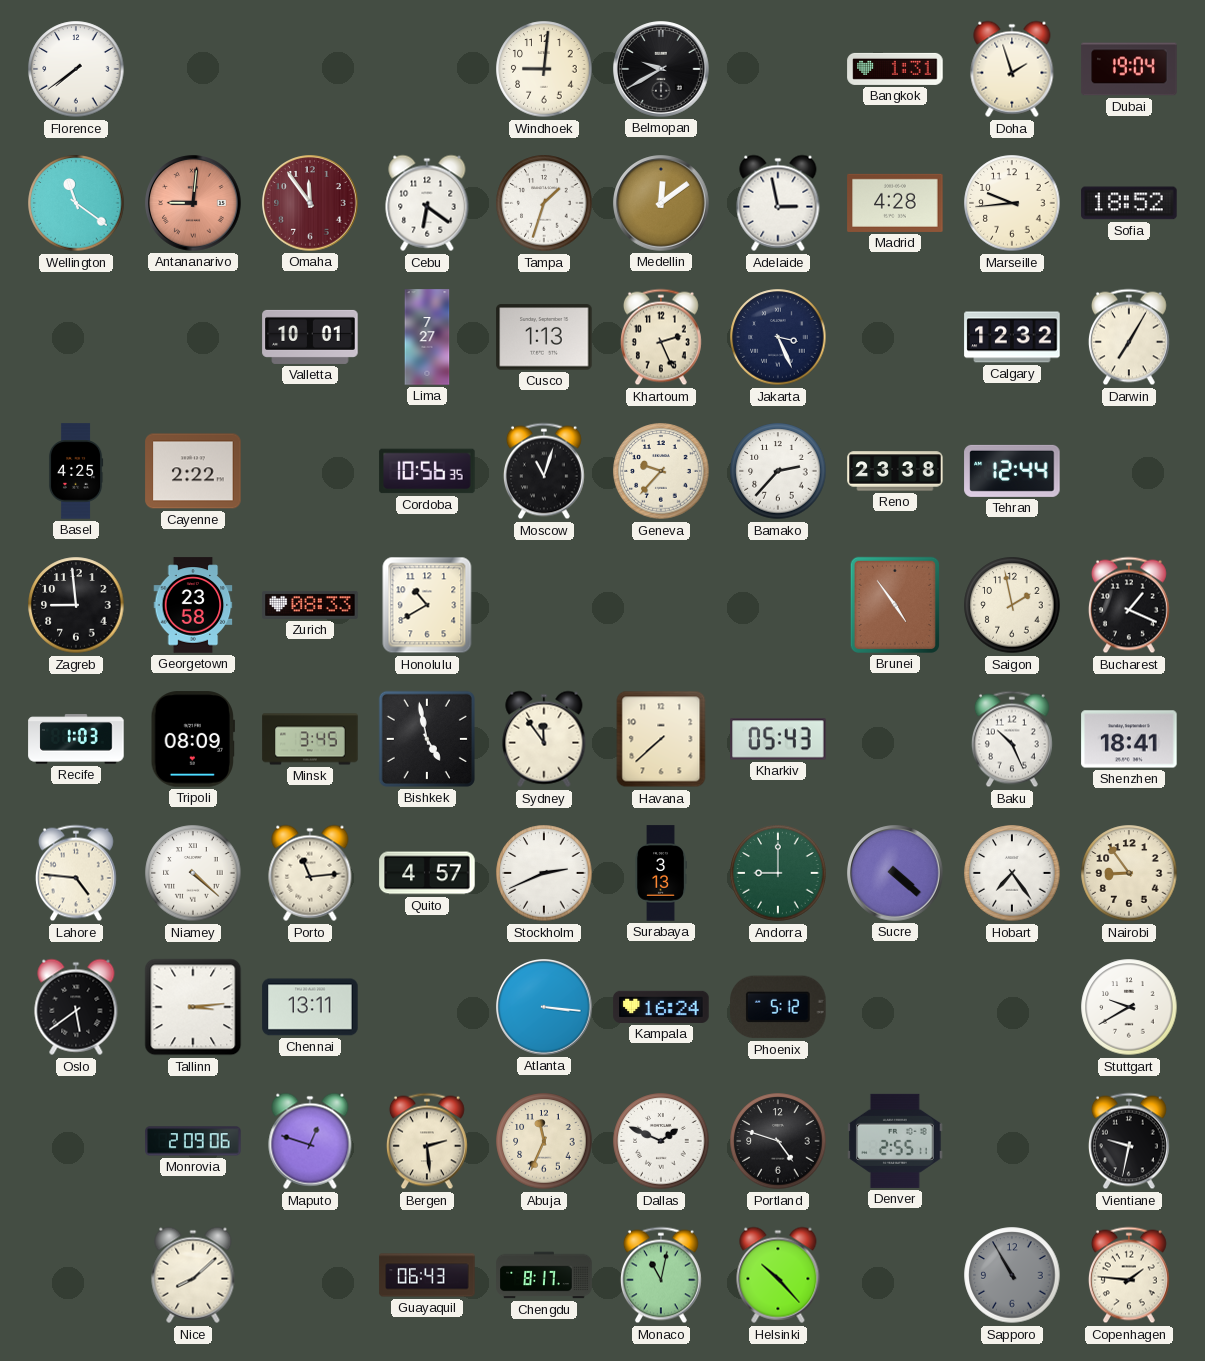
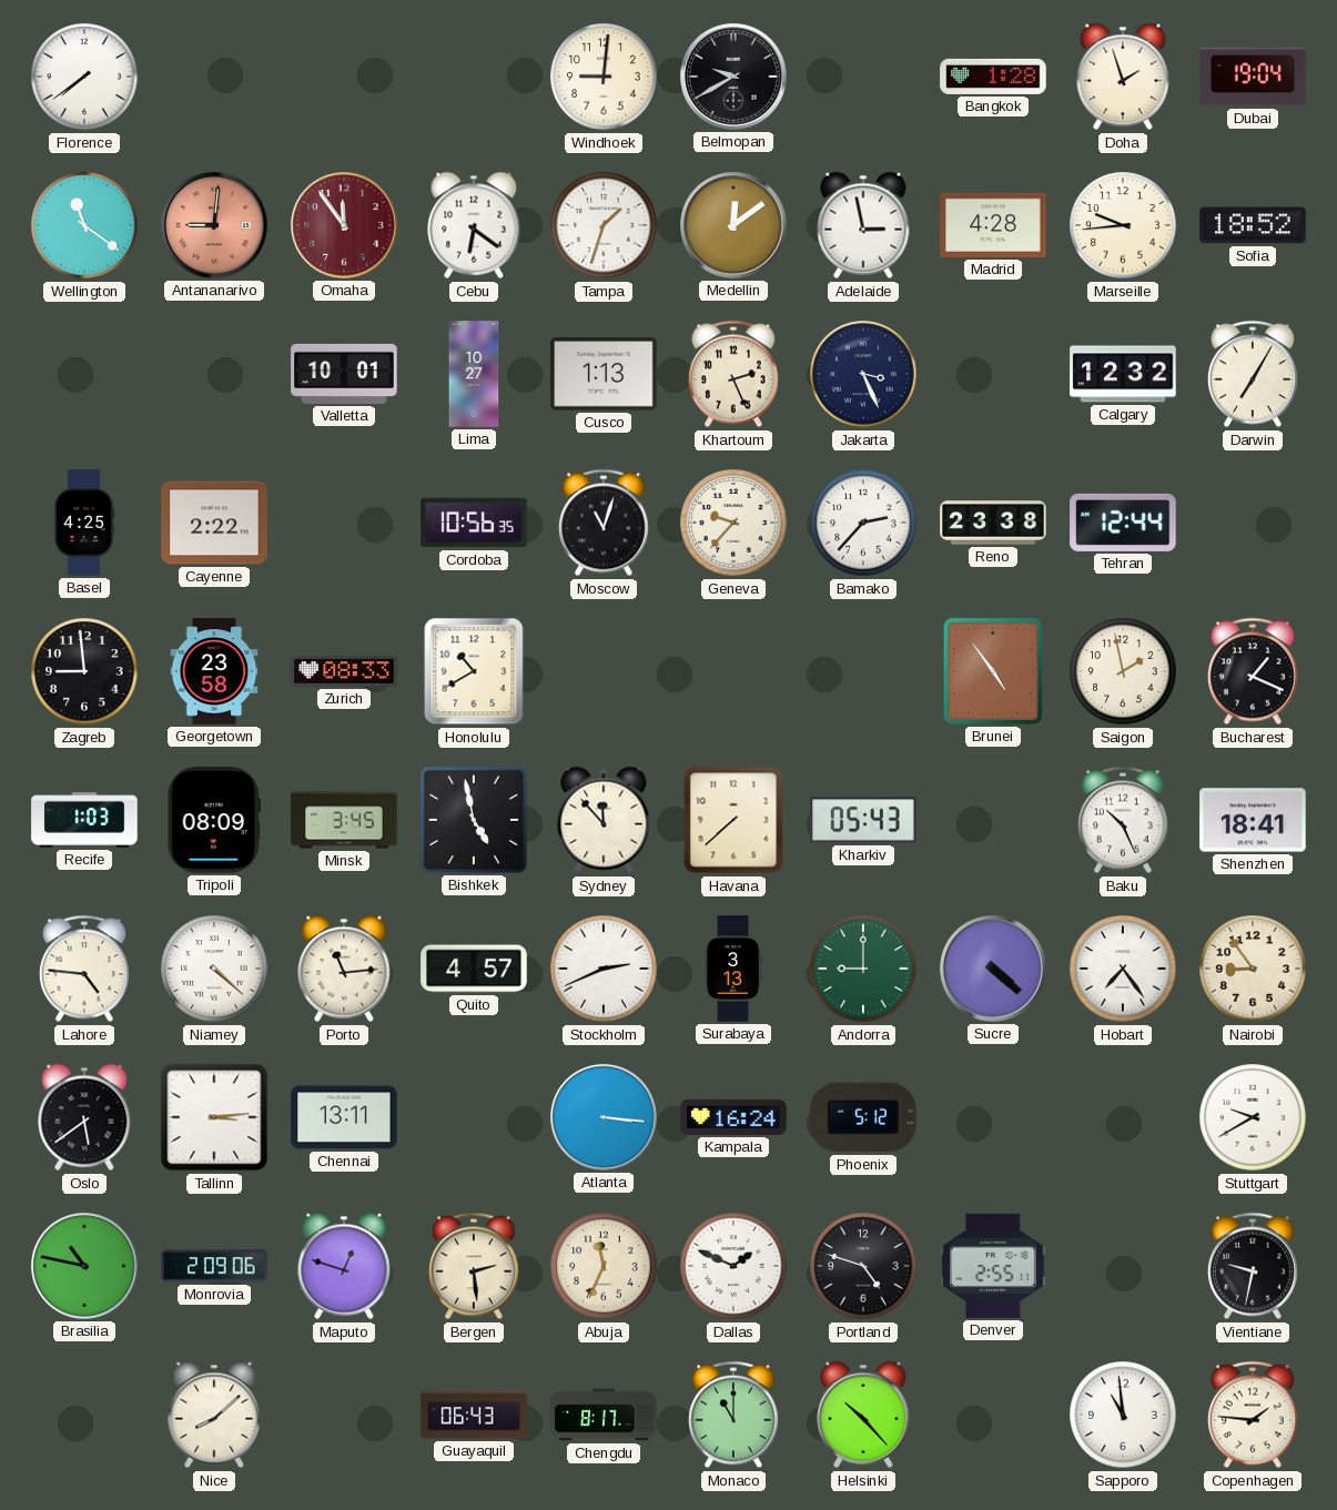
Bangkok: 1:31 -> 1:28 (993, 77)
Lima: 7:27 -> 10:27 (474, 374)
Sydney: 11:54 -> 11:53 (604, 820)
Brasilia: none -> 10:47 (84, 1266)
Monaco: 11:02 -> 11:00 (733, 1415)
Sapporo: 10:55 -> 10:59 (1123, 1415)
Sapporo dial: grey -> white (1123, 1415)
